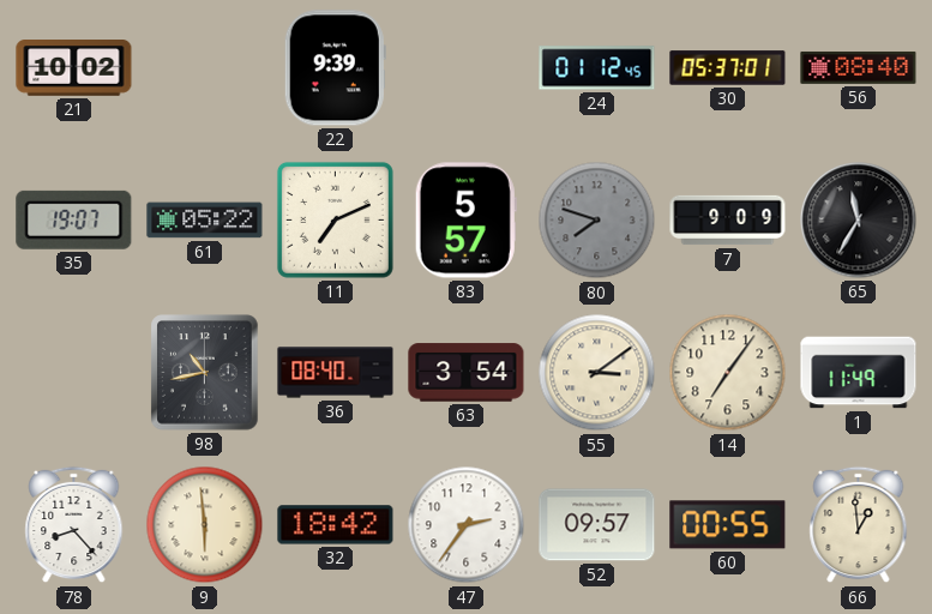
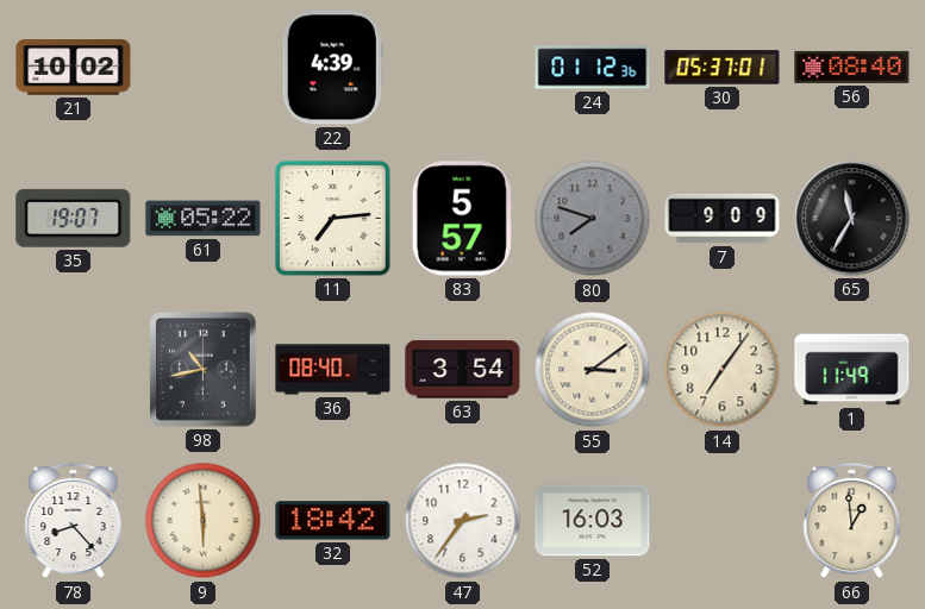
22: 9:39 -> 4:39 (332, 68)
24: 01:12:45 -> 01:12:36 (593, 68)
11: 7:11 -> 7:14 (332, 218)
52: 09:57 -> 16:03 (593, 521)
60: 00:55 -> none (728, 525)
